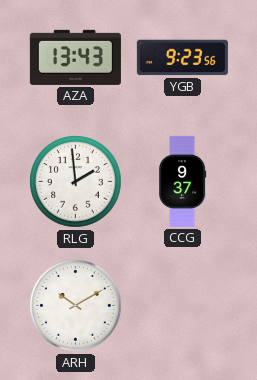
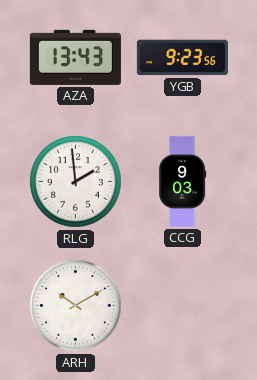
CCG: 9:37 -> 9:03 (183, 181)
